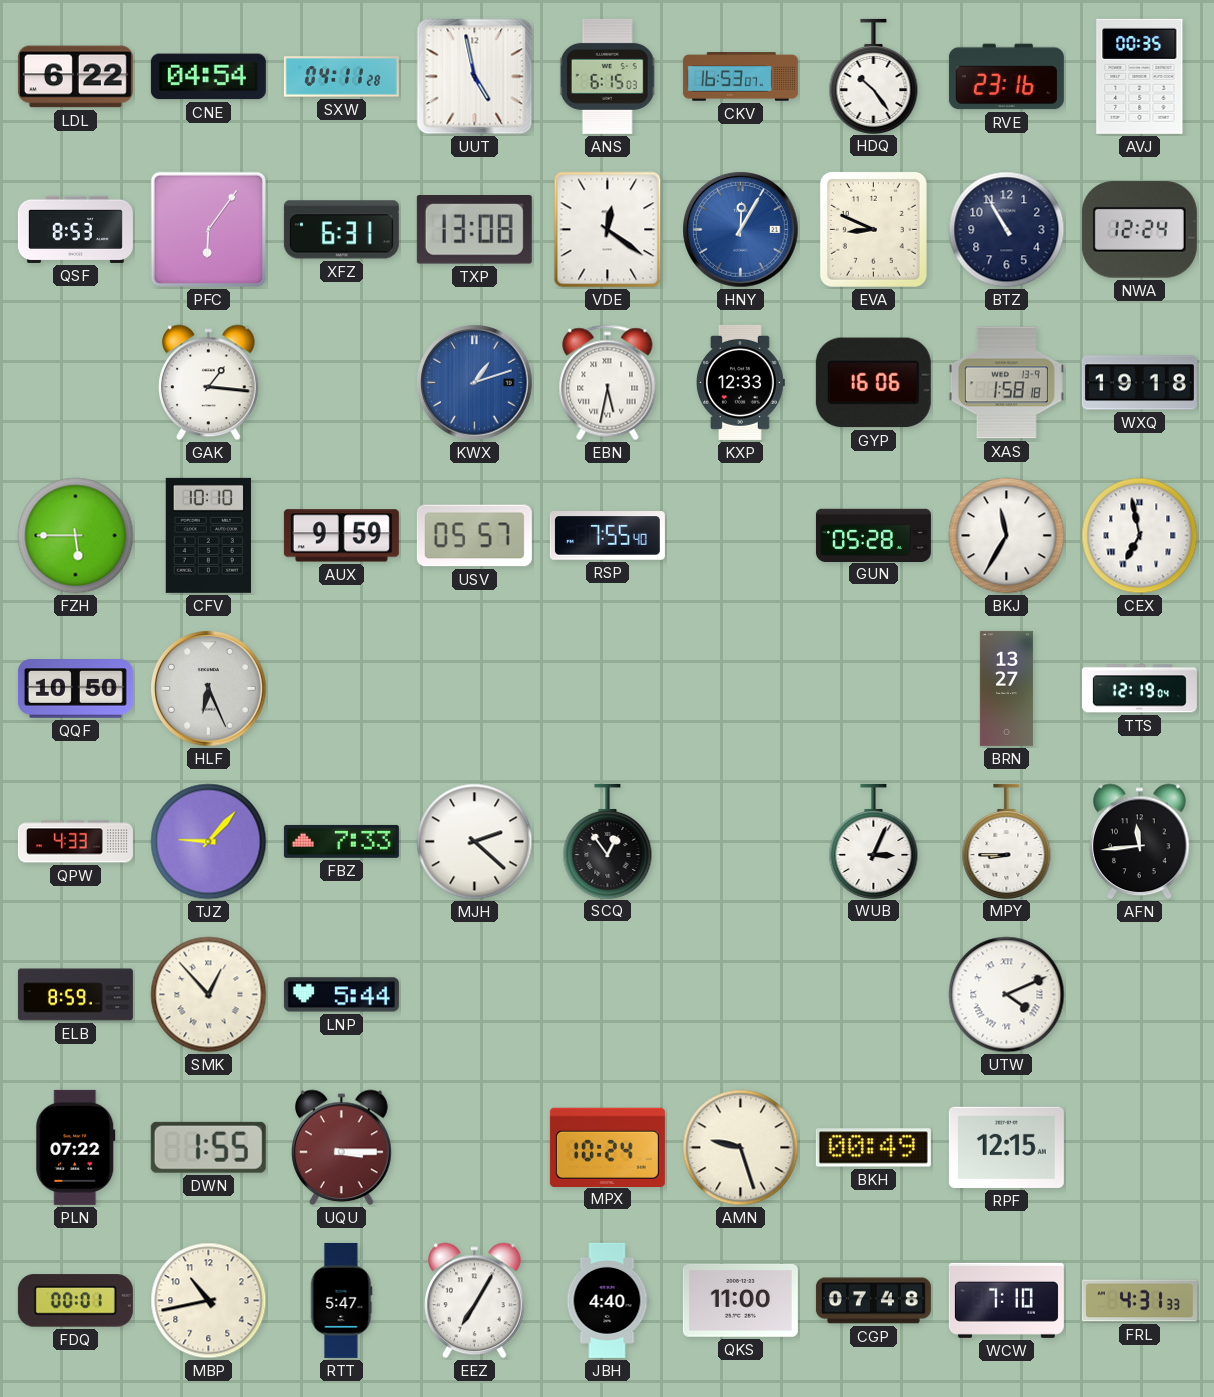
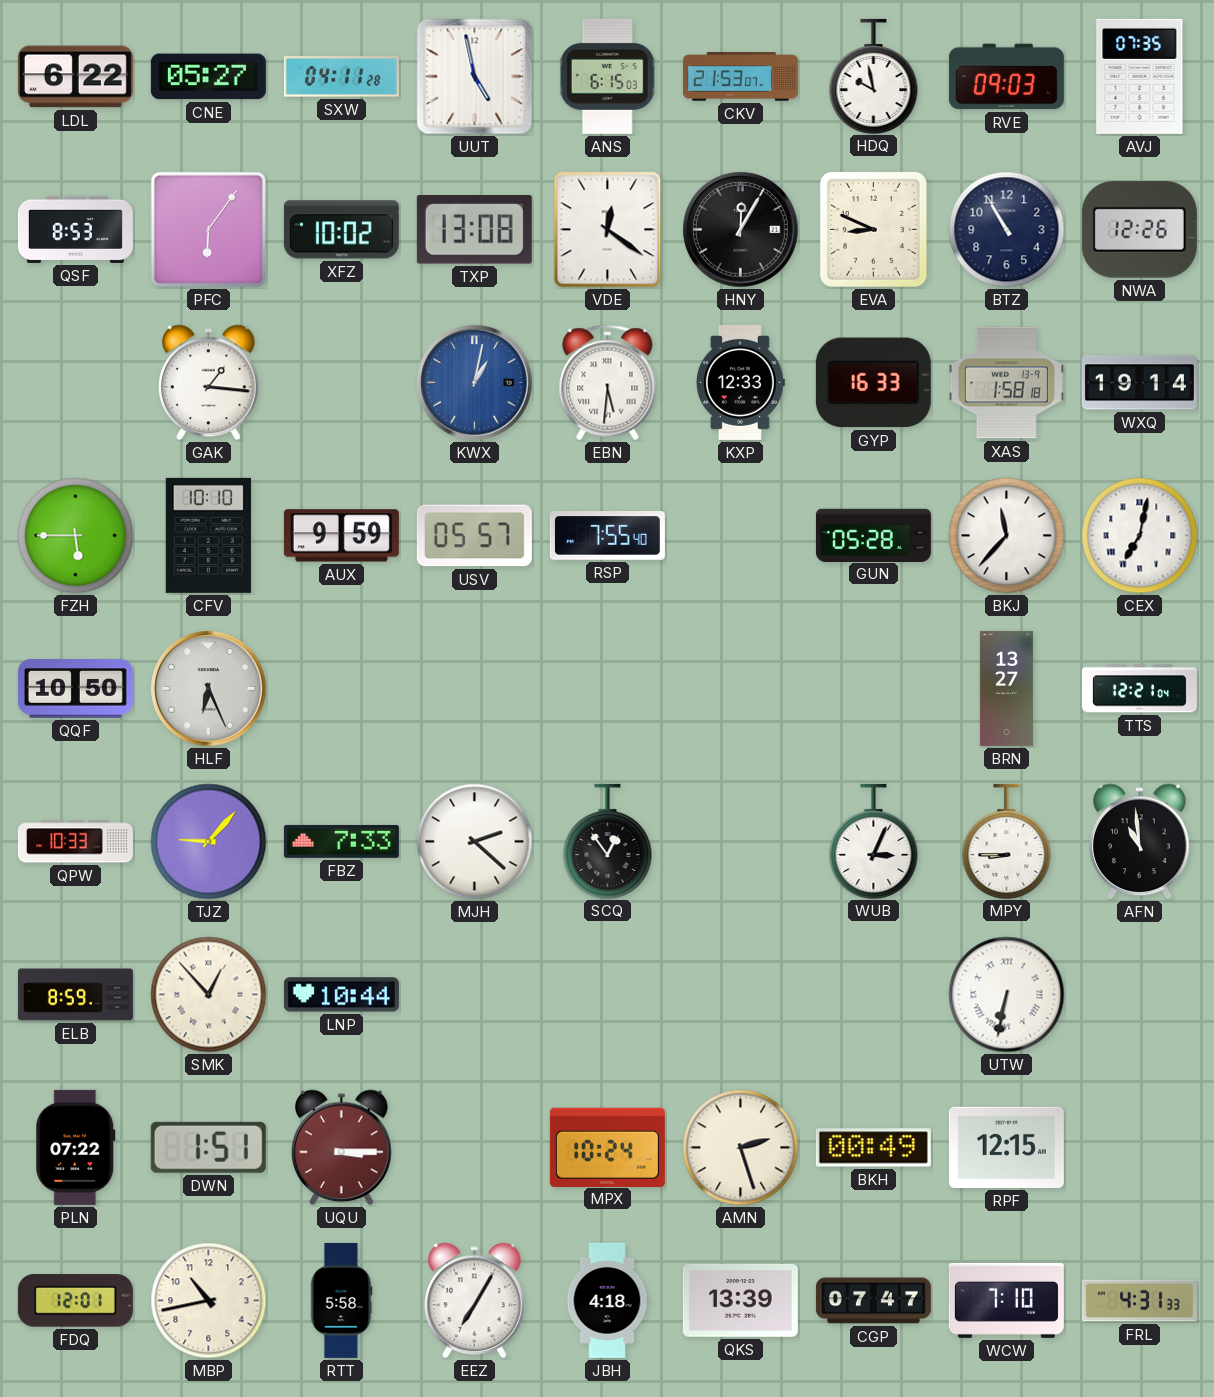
CNE: 04:54 -> 05:27 (208, 77)
CKV: 16:53 -> 21:53 (740, 77)
HDQ: 10:24 -> 9:58 (874, 76)
RVE: 23:16 -> 09:03 (1006, 77)
AVJ: 00:35 -> 07:35 (1140, 76)
XFZ: 6:31 -> 10:02 (341, 230)
HNY dial: blue -> black (741, 230)
NWA: 12:24 -> 12:26 (1139, 230)
KWX: 1:12 -> 1:02 (475, 383)
EBN: 5:32 -> 5:31 (608, 383)
GYP: 16:06 -> 16:33 (873, 383)
WXQ: 19:18 -> 19:14 (1139, 383)
BKJ: 11:35 -> 11:37 (1007, 536)
CEX: 6:58 -> 7:02 (1140, 536)
TTS: 12:19 -> 12:21 (1139, 689)
QPW: 4:33 -> 10:33 (75, 842)
AFN: 11:44 -> 10:59 (1140, 842)
LNP: 5:44 -> 10:44 (341, 995)
UTW: 4:11 -> 6:32 (1007, 995)
DWN: 1:55 -> 1:51 (208, 1147)
AMN: 9:27 -> 2:27 (741, 1148)
FDQ: 00:01 -> 12:01 (75, 1301)
RTT: 5:47 -> 5:58 (341, 1300)
JBH: 4:40 -> 4:18 (607, 1300)
QKS: 11:00 -> 13:39 (740, 1300)
CGP: 07:48 -> 07:47 (873, 1301)
